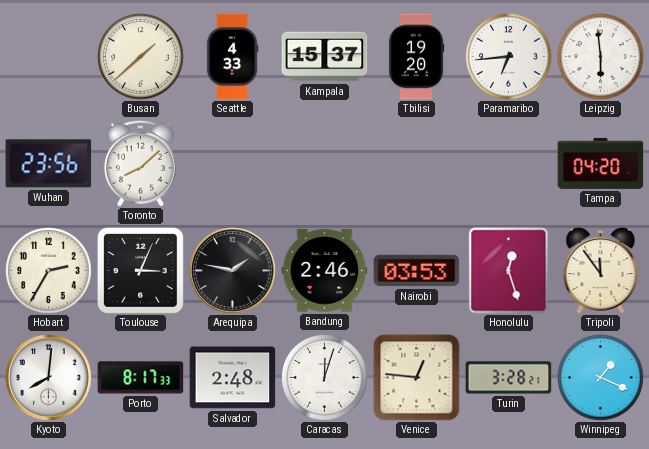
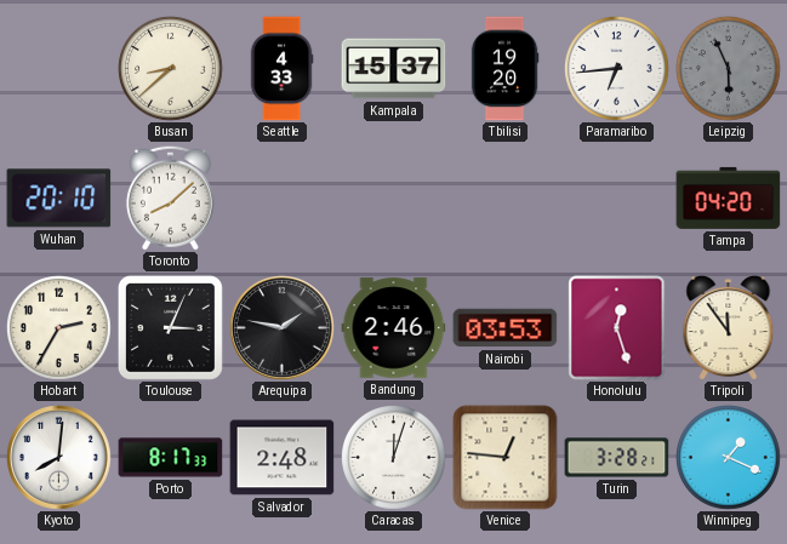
Busan: 1:38 -> 8:38 (171, 69)
Leipzig: 5:59 -> 5:56 (729, 69)
Leipzig dial: white -> grey (729, 69)
Wuhan: 23:56 -> 20:10 (59, 199)
